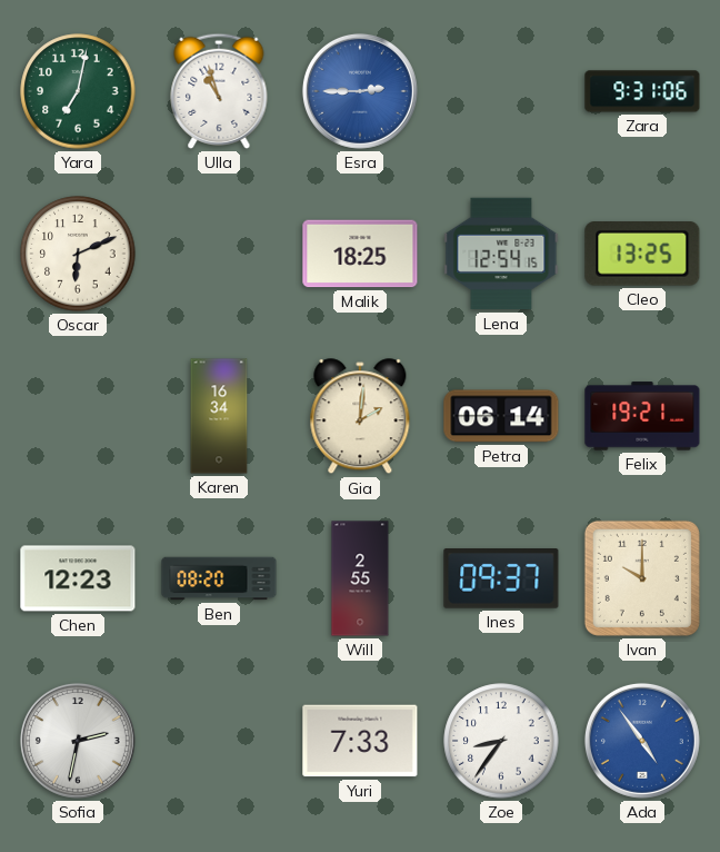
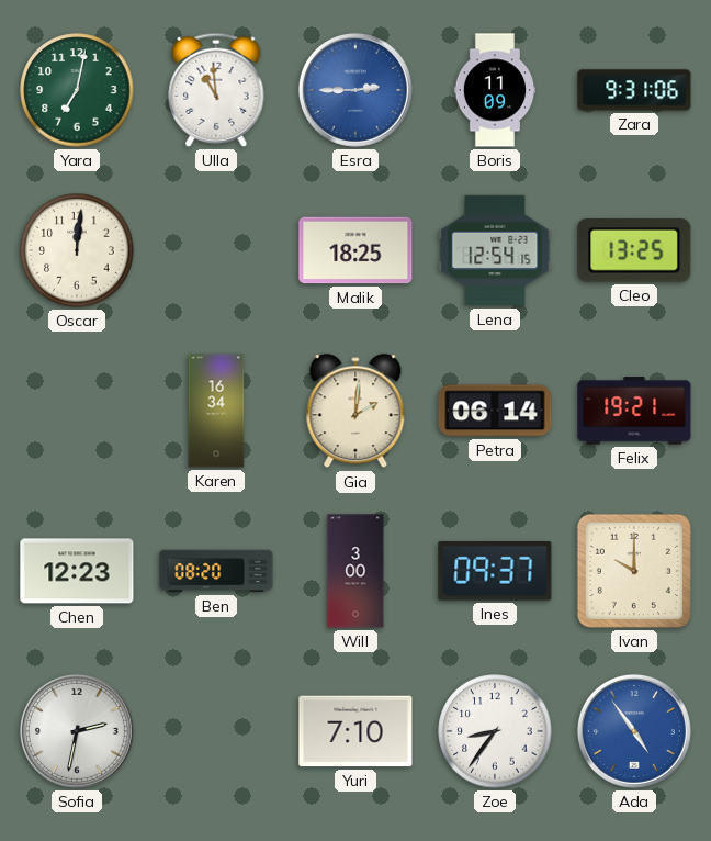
Ulla: 10:57 -> 10:59 (216, 90)
Boris: none -> 11:09 (495, 90)
Oscar: 6:11 -> 12:01 (77, 250)
Will: 2:55 -> 3:00 (356, 571)
Yuri: 7:33 -> 7:10 (356, 731)
